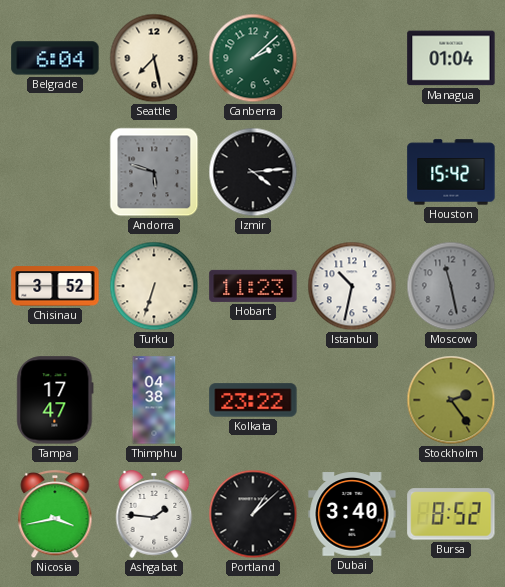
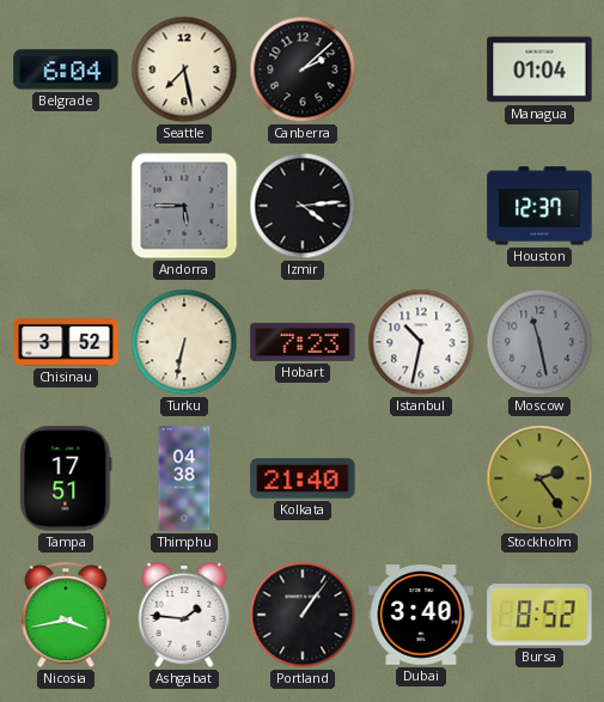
Canberra dial: green -> black (303, 69)
Andorra: 5:48 -> 5:45 (184, 206)
Houston: 15:42 -> 12:37 (539, 206)
Turku: 6:33 -> 6:32 (184, 342)
Hobart: 11:23 -> 7:23 (303, 342)
Tampa: 17:47 -> 17:51 (66, 478)
Kolkata: 23:22 -> 21:40 (303, 478)
Portland: 1:08 -> 1:06 (303, 615)
